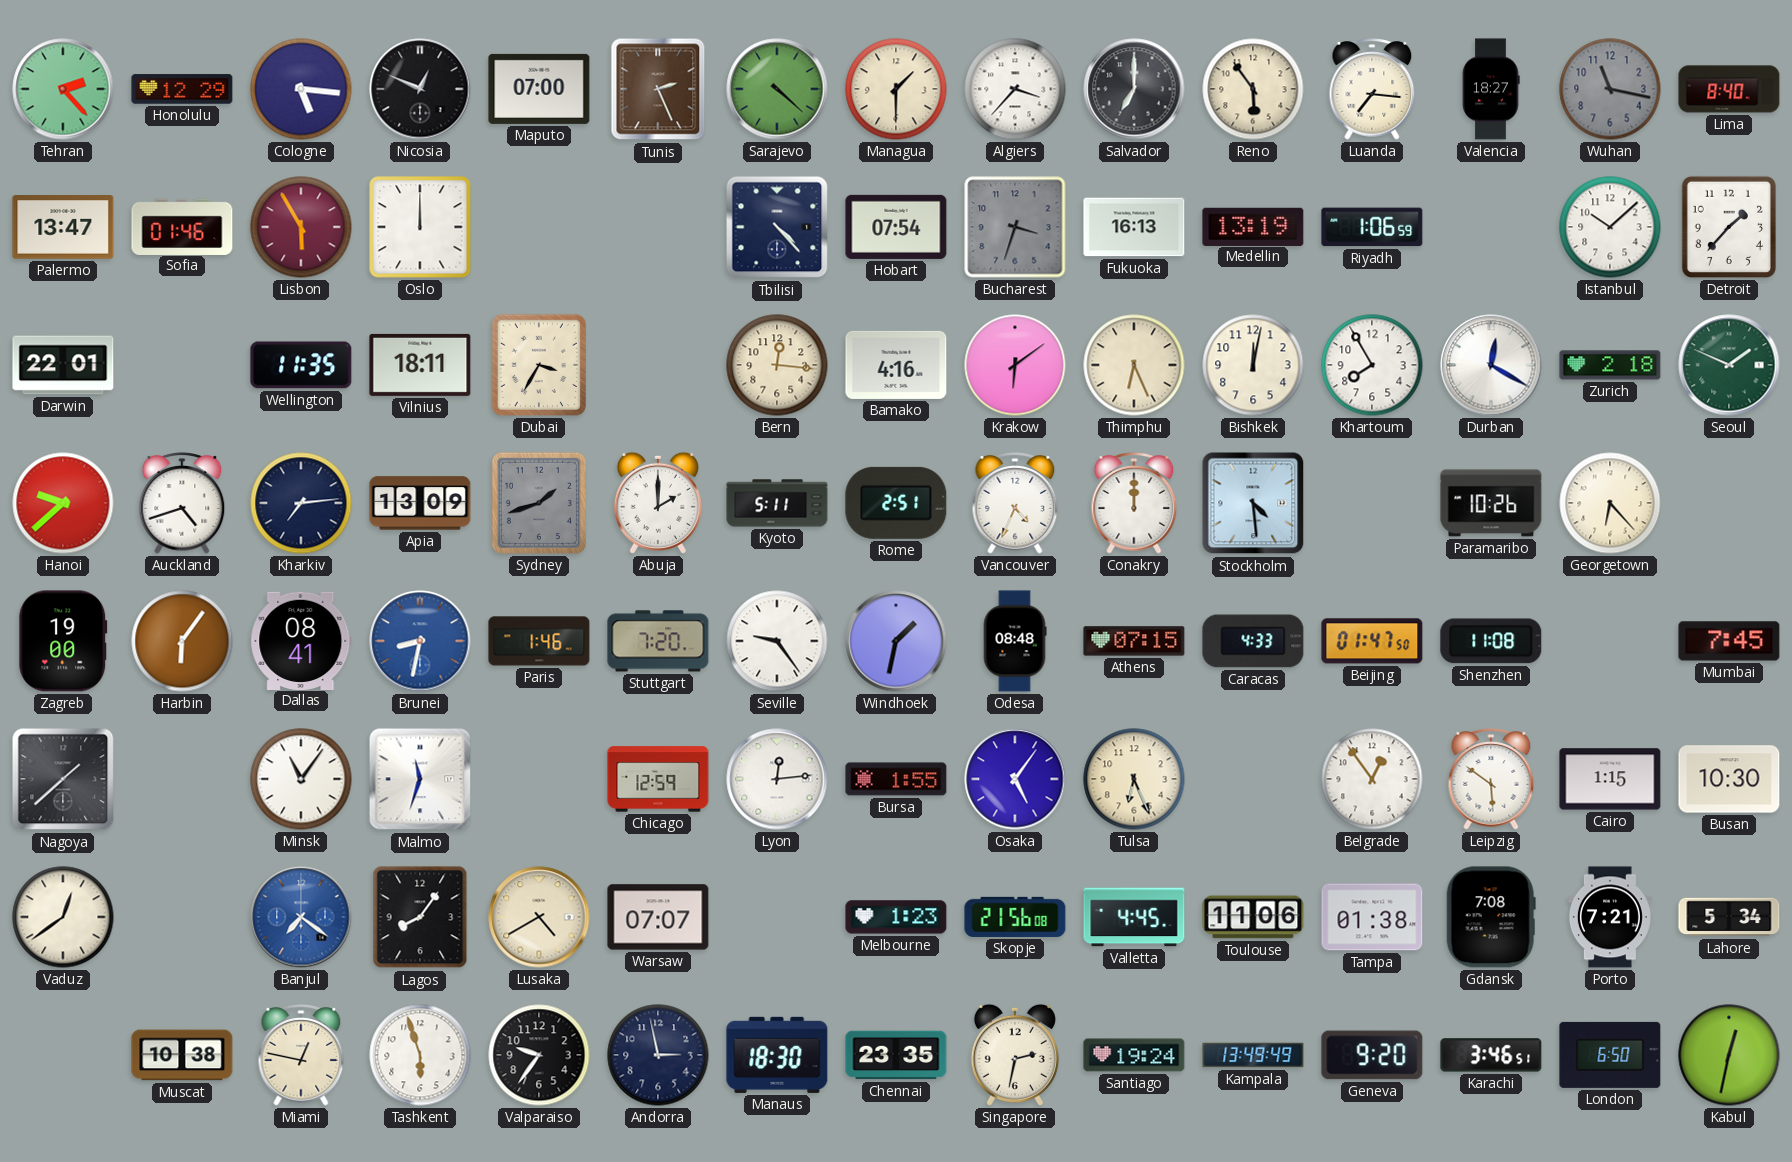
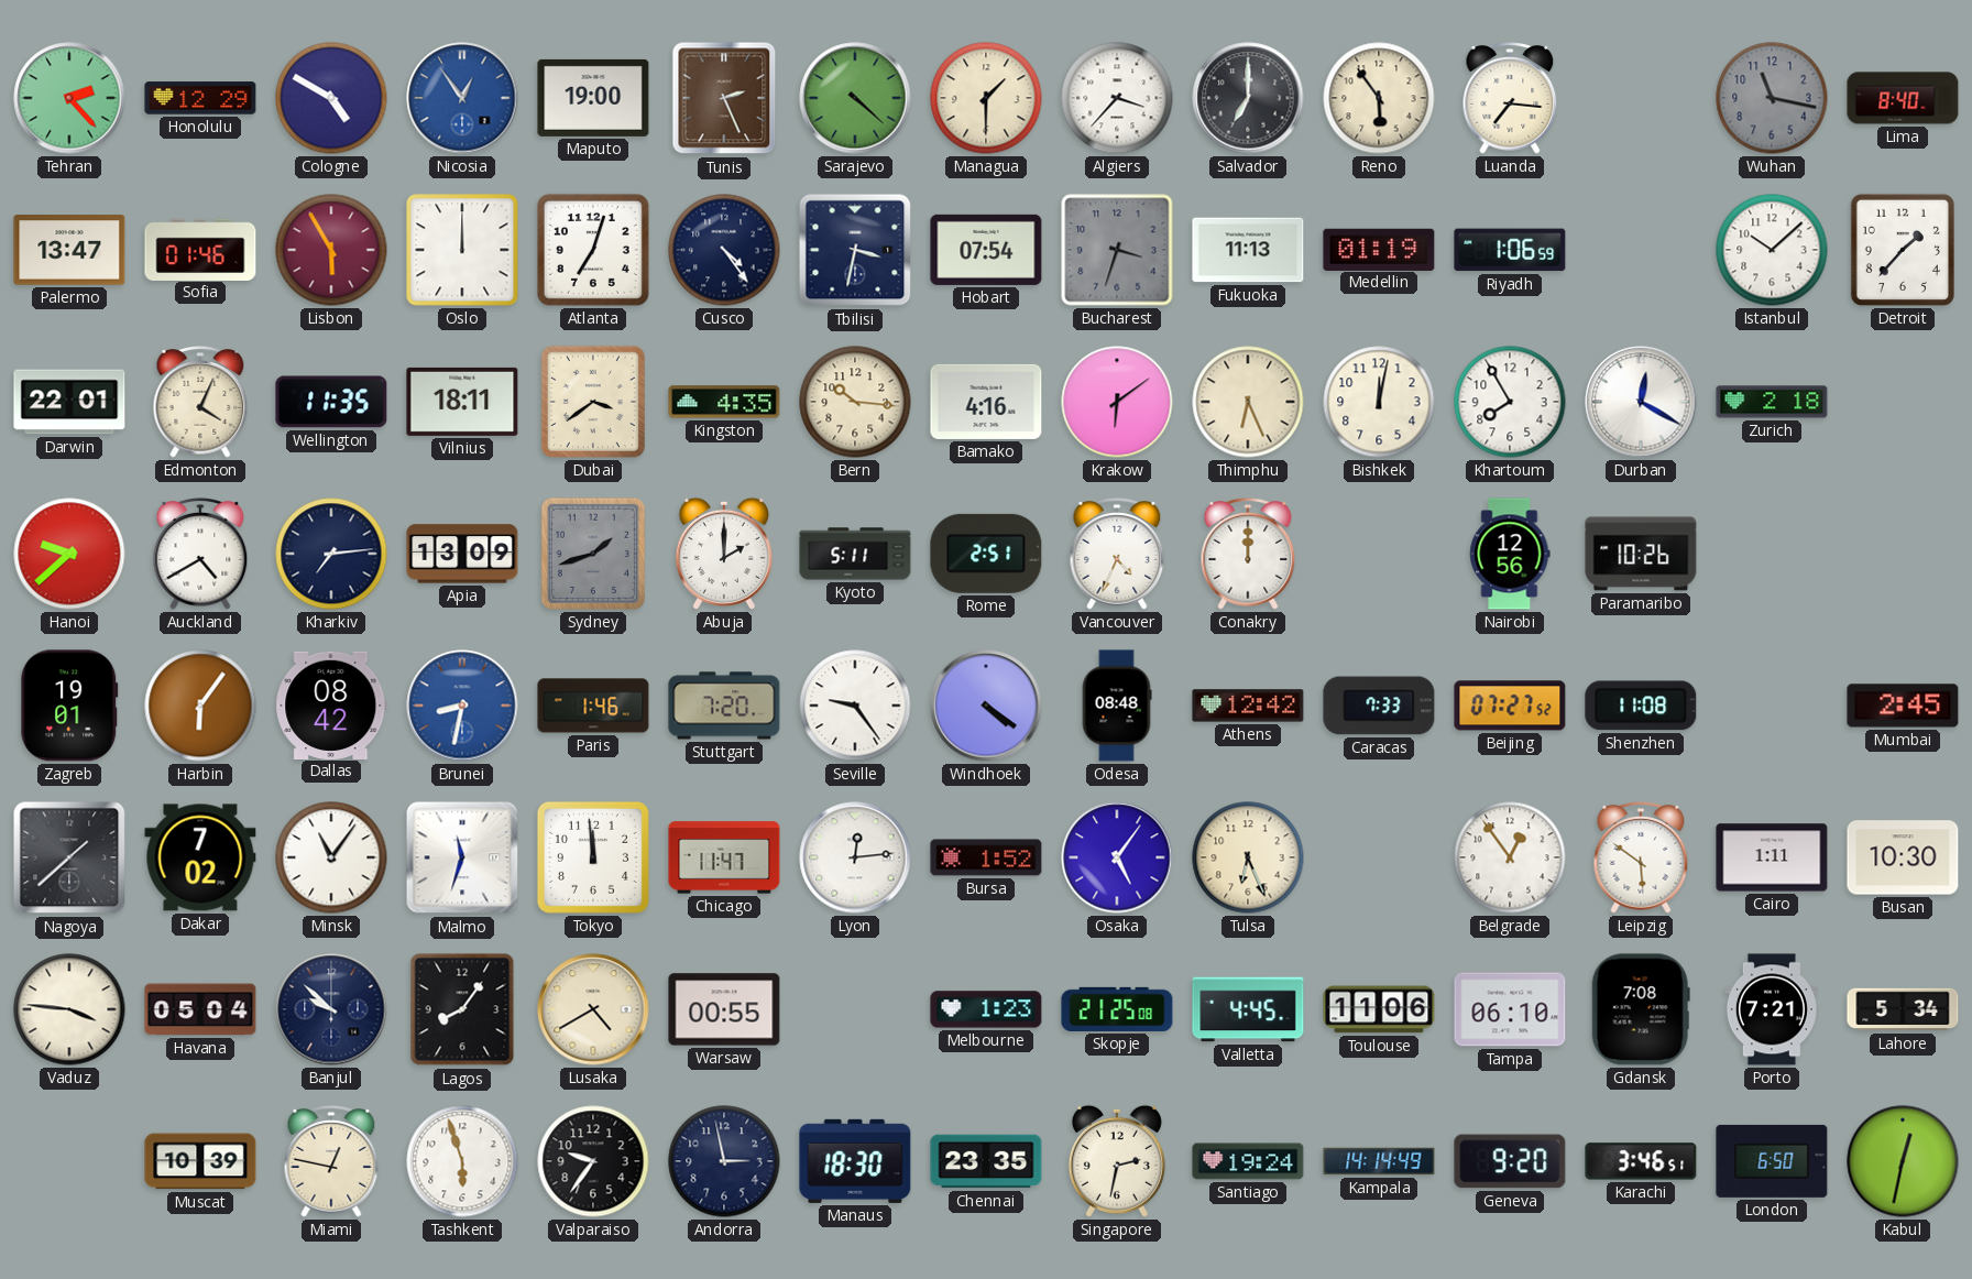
Cologne: 5:16 -> 4:50 (331, 98)
Nicosia: 12:49 -> 12:54 (462, 98)
Nicosia dial: black -> blue (462, 98)
Maputo: 07:00 -> 19:00 (593, 98)
Valencia: 18:27 -> none (1491, 89)
Atlanta: none -> 7:03 (593, 250)
Cusco: none -> 4:24 (724, 250)
Tbilisi: 4:23 -> 3:32 (855, 250)
Fukuoka: 16:13 -> 11:13 (1248, 250)
Medellin: 13:19 -> 01:19 (1379, 249)
Edmonton: none -> 4:04 (200, 402)
Dubai: 3:35 -> 3:39 (593, 402)
Kingston: none -> 4:35 (724, 402)
Bern: 12:16 -> 10:16 (855, 402)
Seoul: 1:49 -> none (1729, 365)
Auckland: 4:42 -> 4:40 (200, 554)
Stockholm: 4:29 -> none (1253, 503)
Nairobi: none -> 12:56 (1510, 554)
Georgetown: 6:23 -> none (1610, 503)
Zagreb: 19:00 -> 19:01 (69, 706)
Dallas: 08:41 -> 08:42 (331, 704)
Windhoek: 1:32 -> 4:21 (986, 706)
Athens: 07:15 -> 12:42 (1248, 706)
Caracas: 4:33 -> 7:33 (1379, 706)
Beijing: 01:47 -> 07:27 (1510, 706)
Mumbai: 7:45 -> 2:45 (1903, 706)
Dakar: none -> 7:02 (200, 857)
Tokyo: none -> 11:59 (593, 857)
Chicago: 12:59 -> 11:47 (724, 857)
Bursa: 1:55 -> 1:52 (986, 857)
Cairo: 1:15 -> 1:11 (1772, 857)
Vaduz: 12:39 -> 3:46 (69, 1009)
Havana: none -> 05:04 (200, 1009)
Banjul: 7:21 -> 9:52 (331, 1009)
Banjul dial: blue -> navy (331, 1009)
Warsaw: 07:07 -> 00:55 (724, 1009)
Skopje: 21:56 -> 21:25 (1117, 1009)
Tampa: 01:38 -> 06:10 (1510, 1009)
Muscat: 10:38 -> 10:39 (200, 1161)
Kampala: 13:49 -> 14:14 (1379, 1161)
